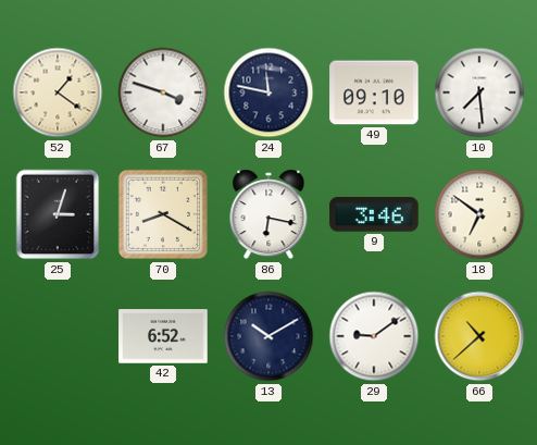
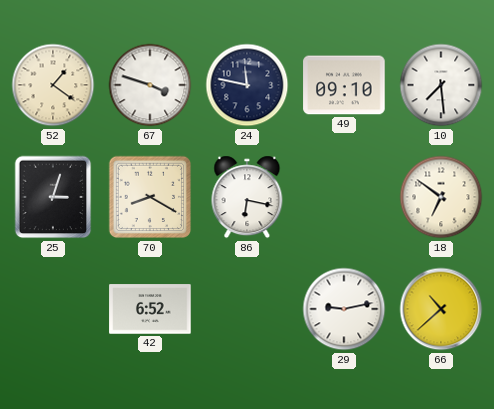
9: 3:46 -> none (374, 214)
13: 10:10 -> none (268, 336)
29: 9:09 -> 9:13 (344, 309)
